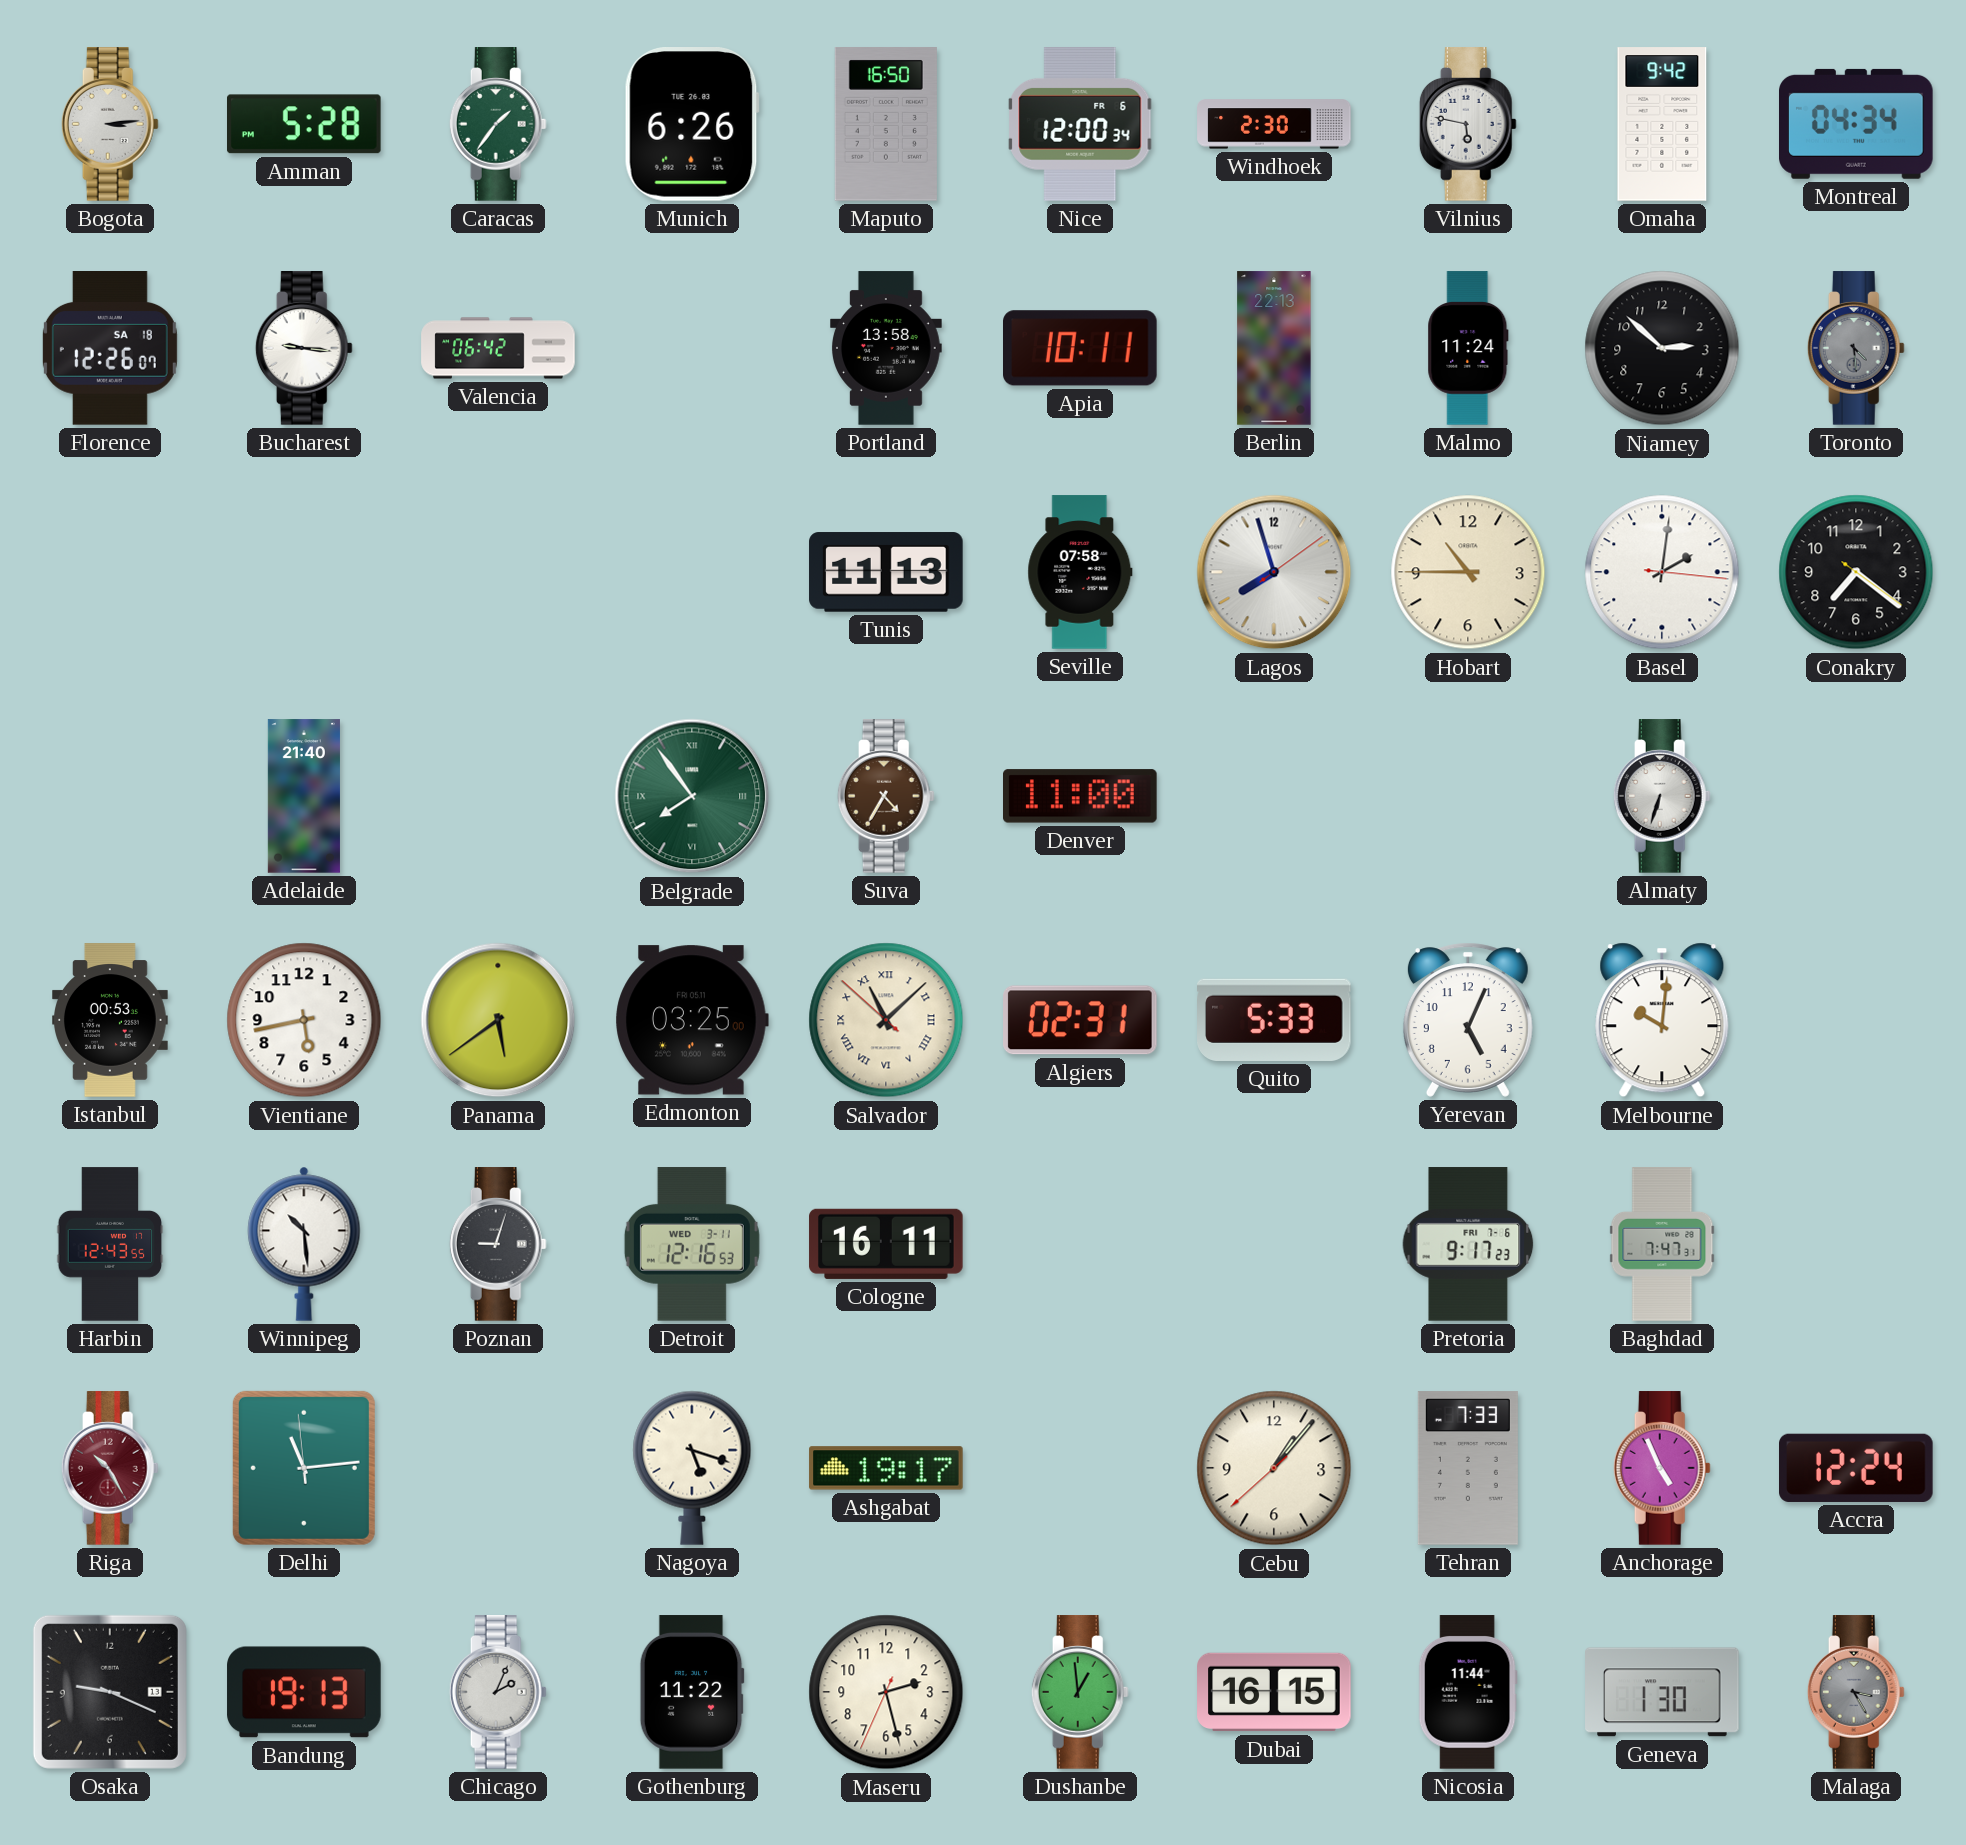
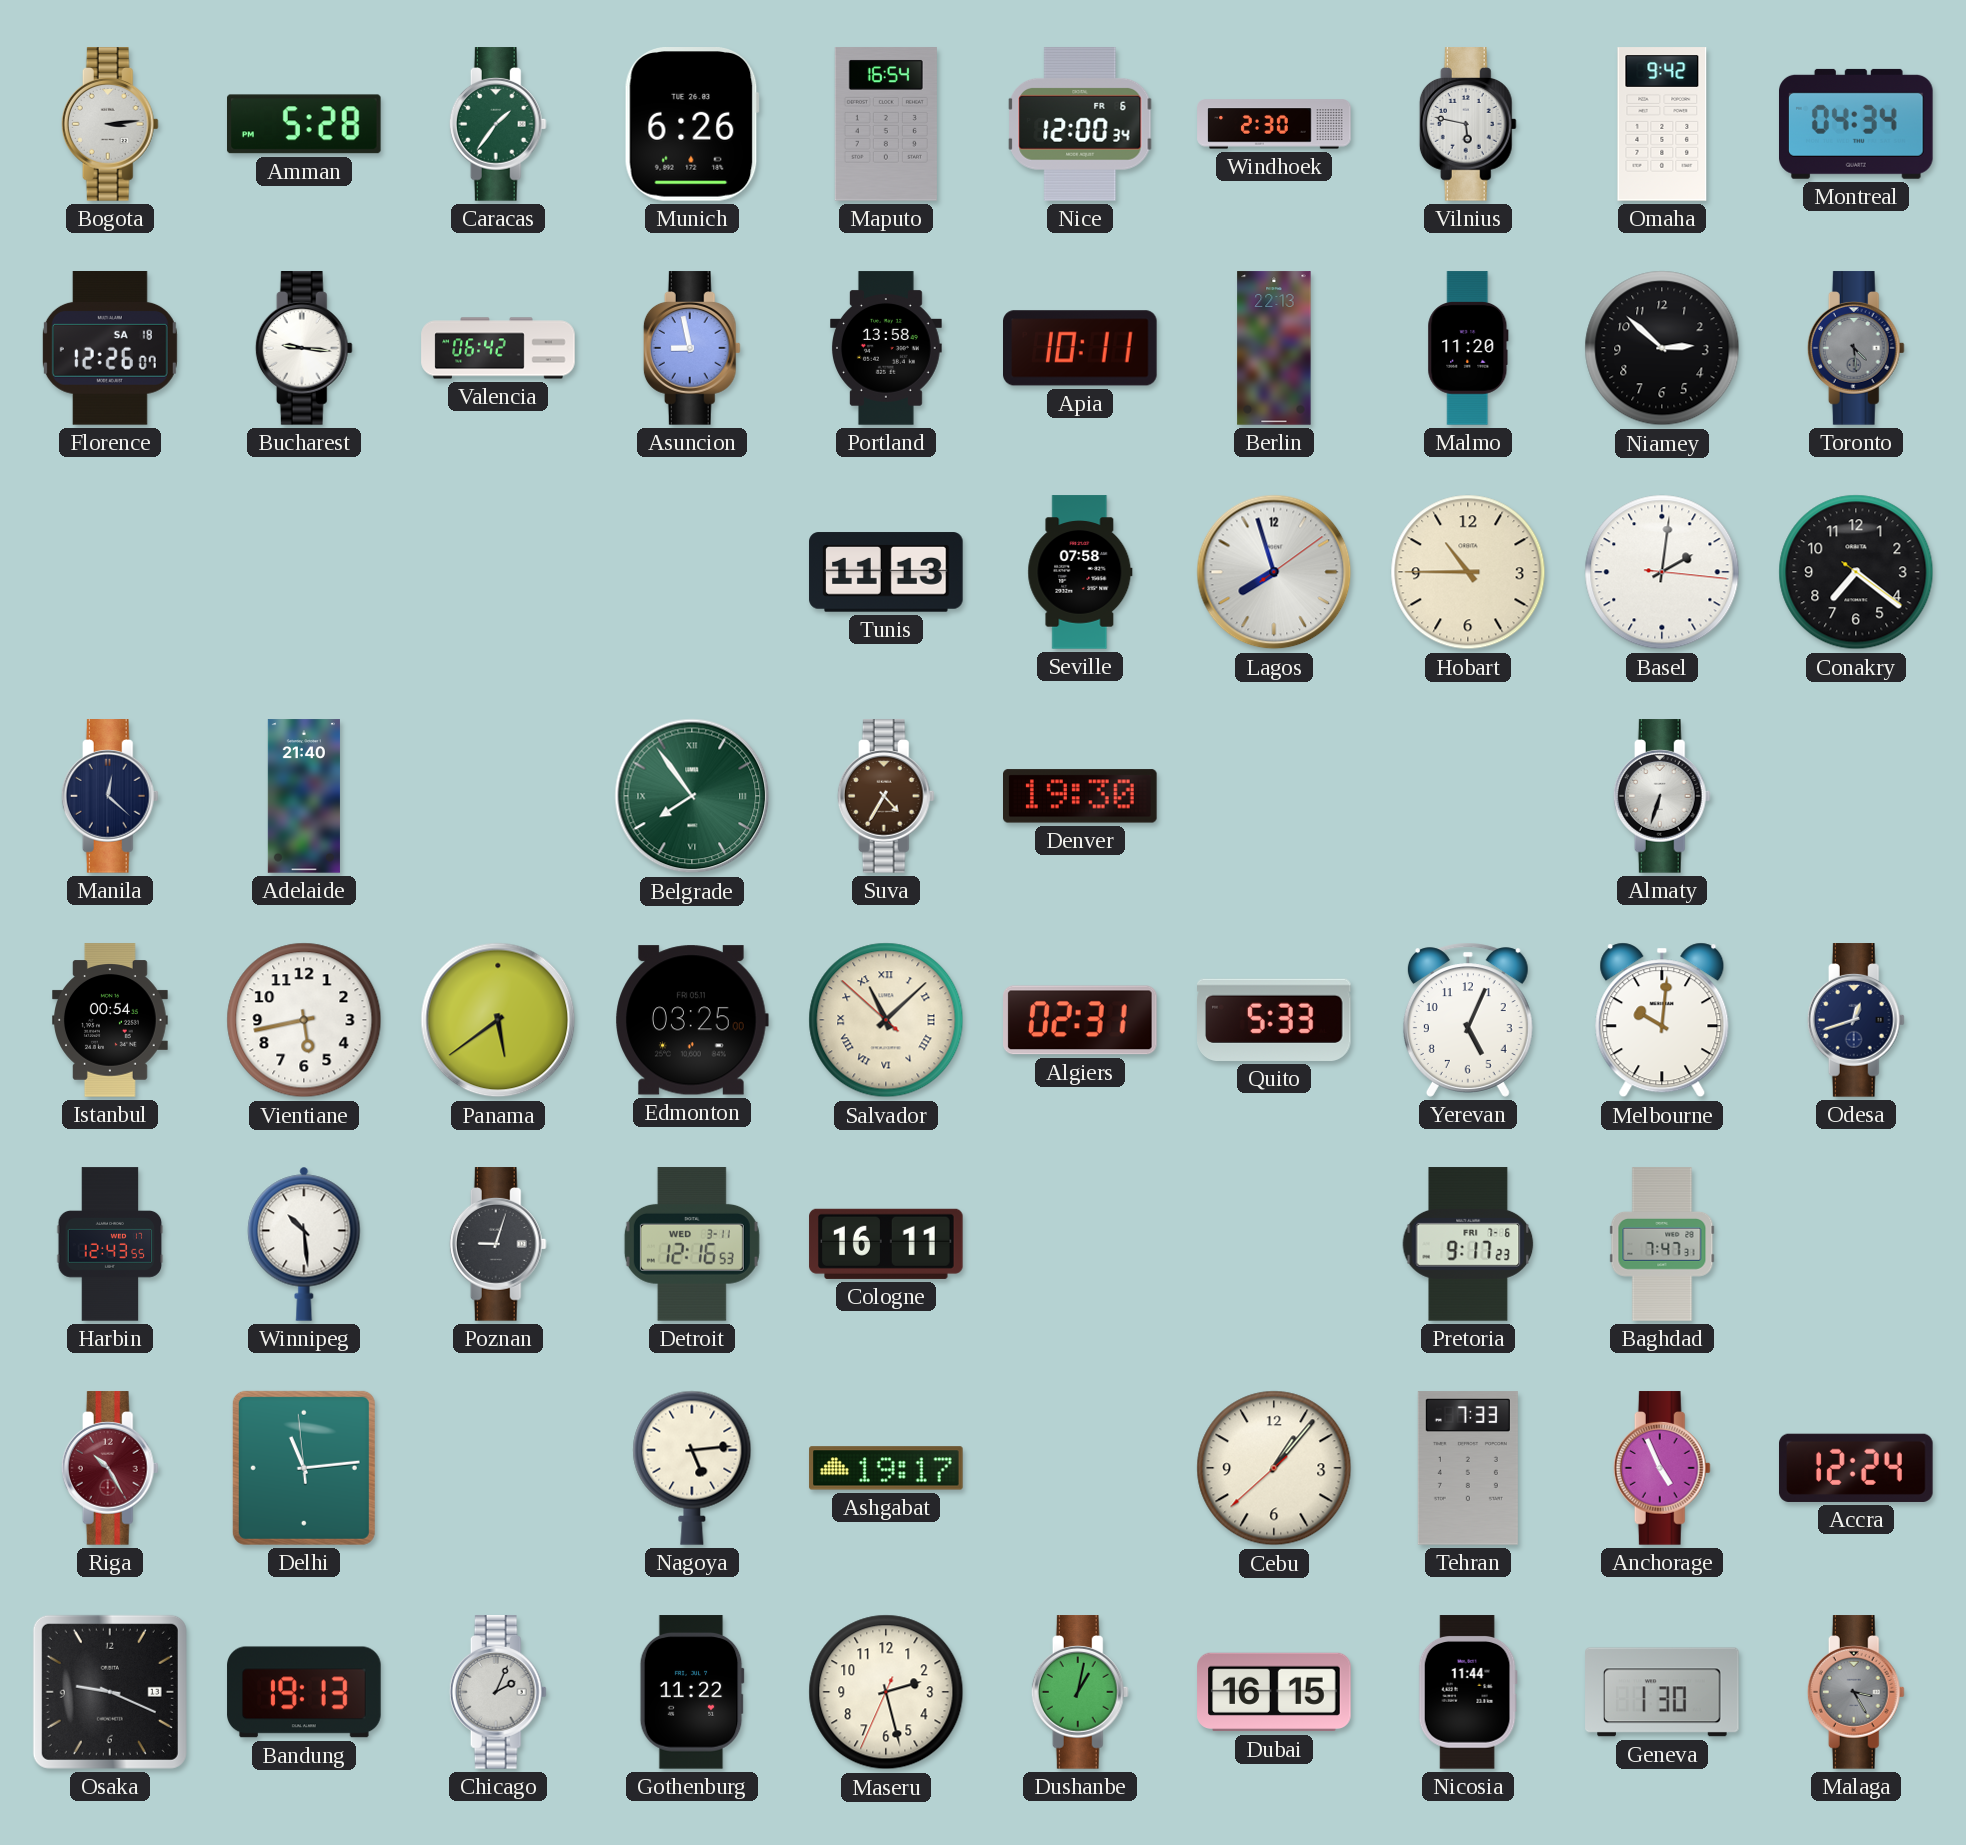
Maputo: 16:50 -> 16:54 (886, 124)
Asuncion: none -> 8:58 (692, 348)
Malmo: 11:24 -> 11:20 (1468, 348)
Manila: none -> 12:22 (110, 796)
Denver: 11:00 -> 19:30 (1081, 796)
Istanbul: 00:53 -> 00:54 (111, 1020)
Odesa: none -> 12:42 (1856, 1020)
Nagoya: 5:18 -> 5:14 (692, 1468)
Dushanbe: 12:59 -> 1:02 (1080, 1692)
